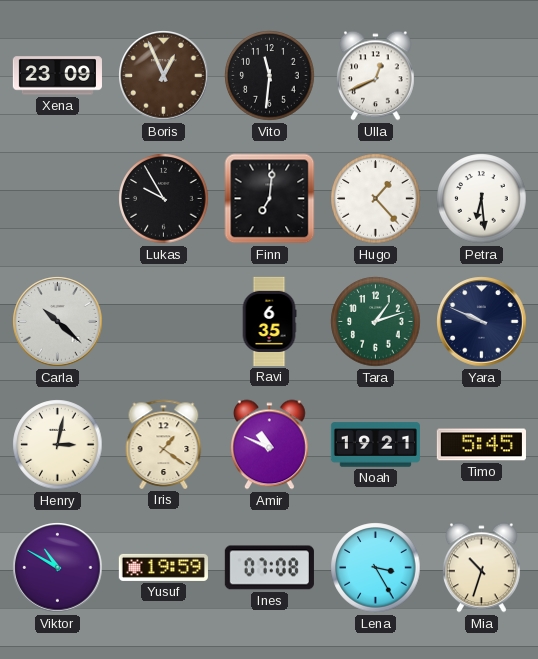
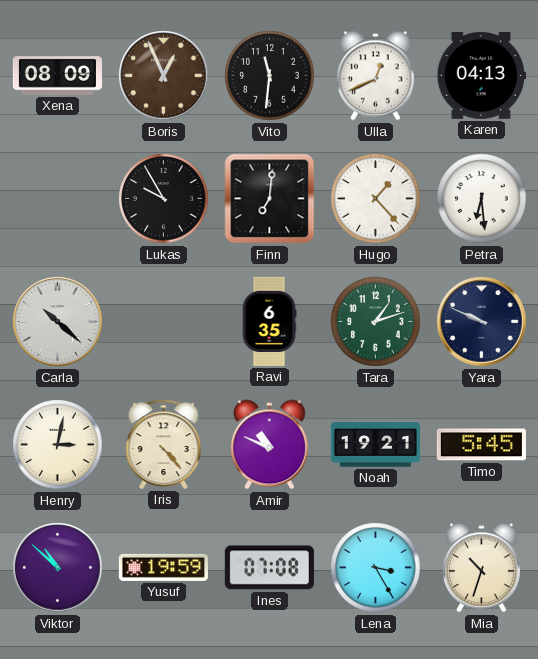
Xena: 23:09 -> 08:09 (57, 76)
Karen: none -> 04:13 (481, 75)
Iris: 1:21 -> 4:23 (164, 444)
Viktor: 10:50 -> 10:52 (58, 568)
